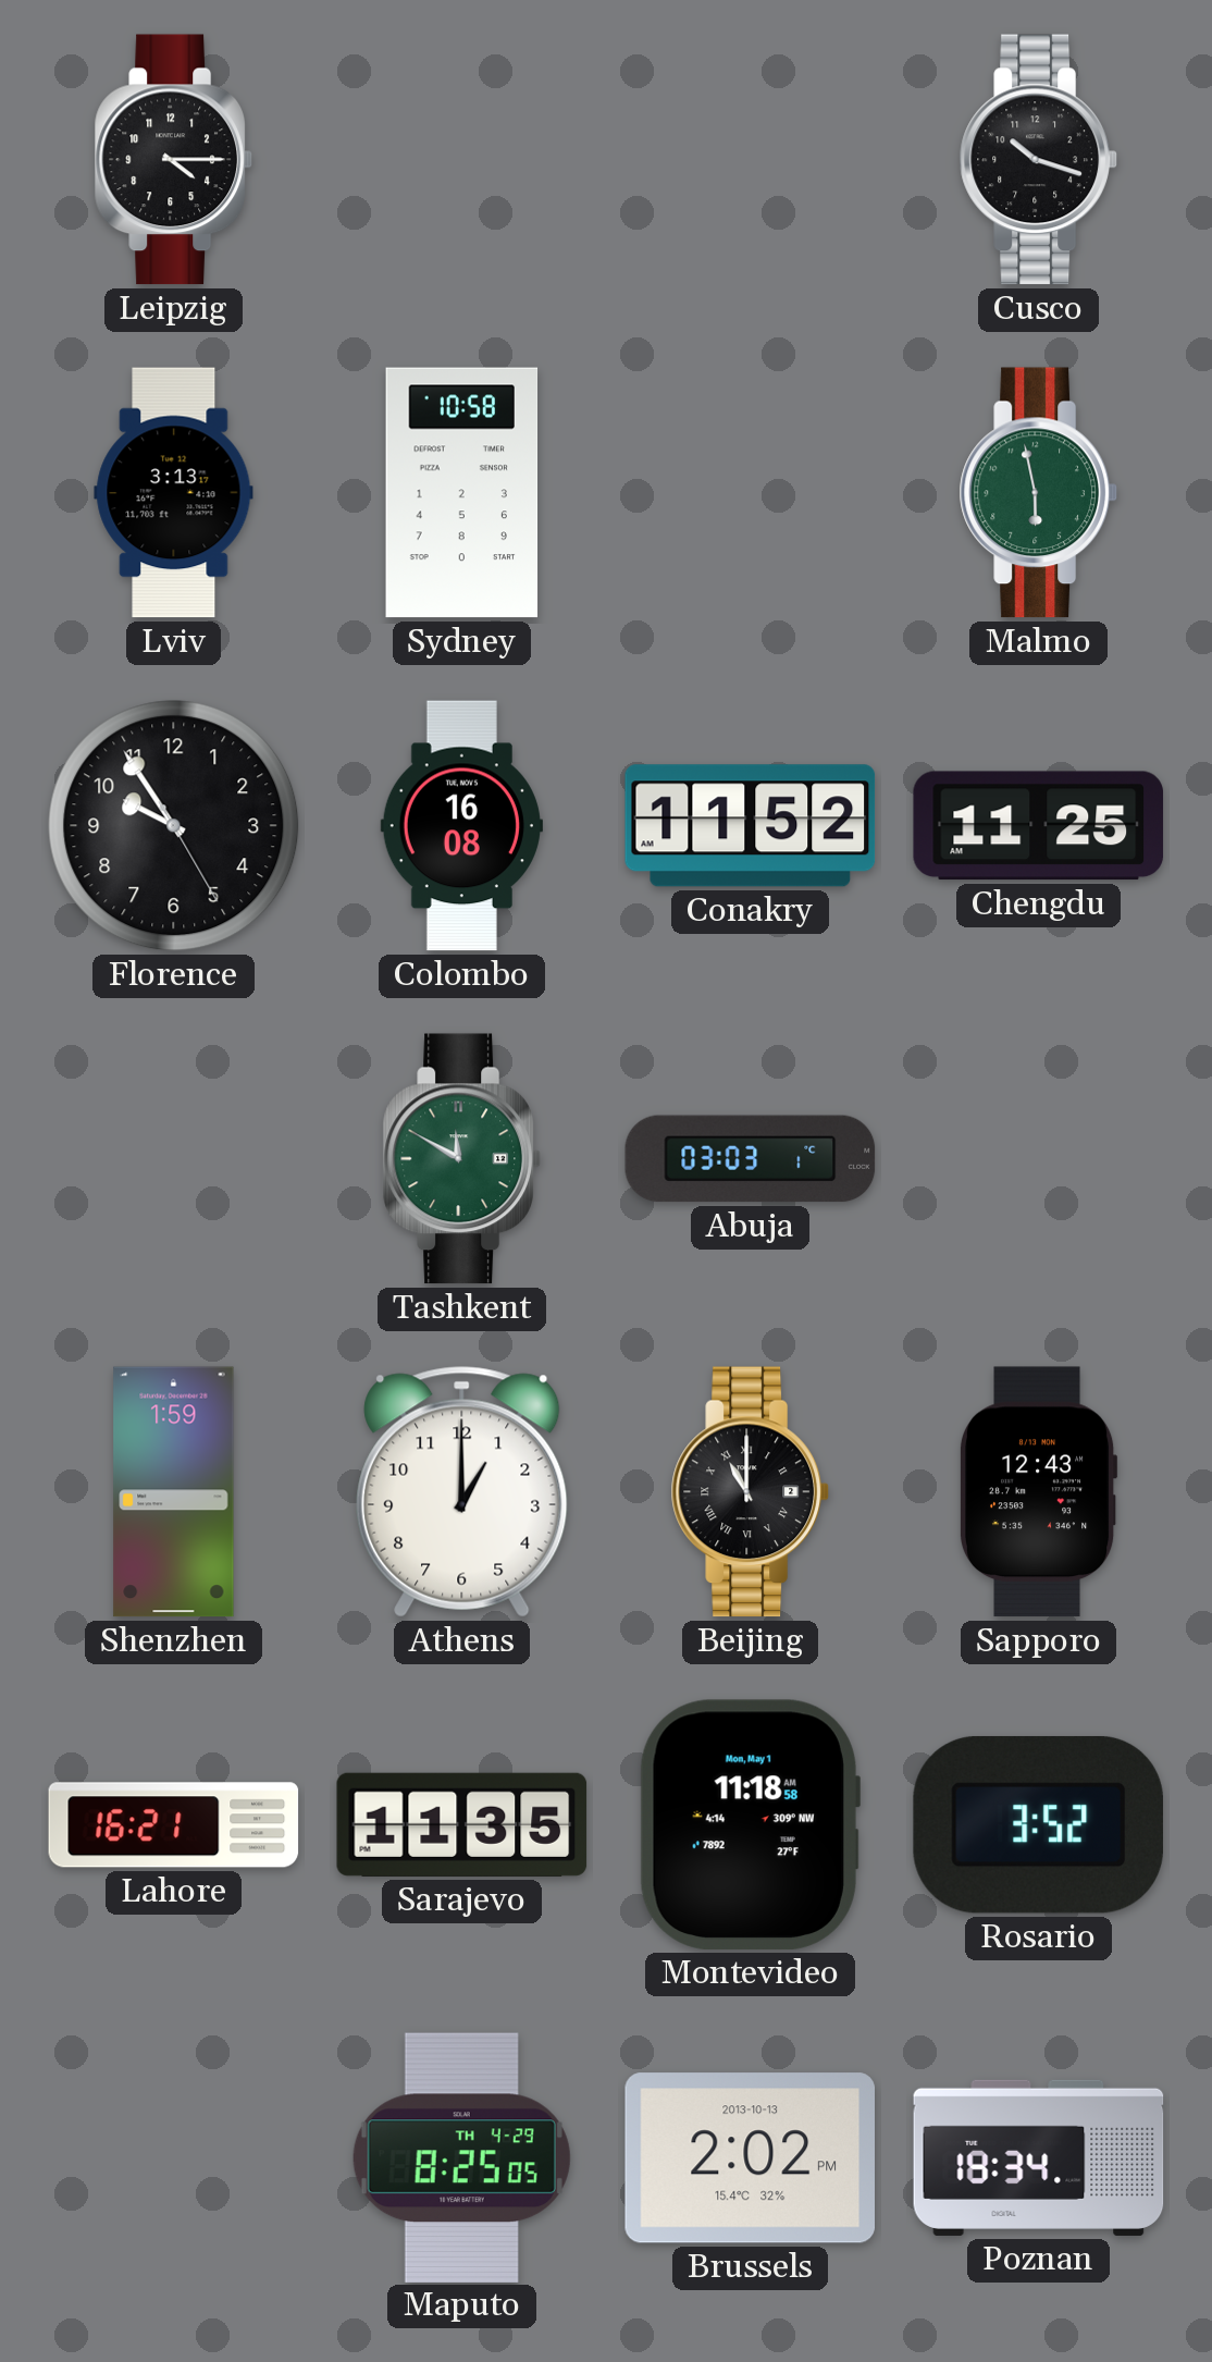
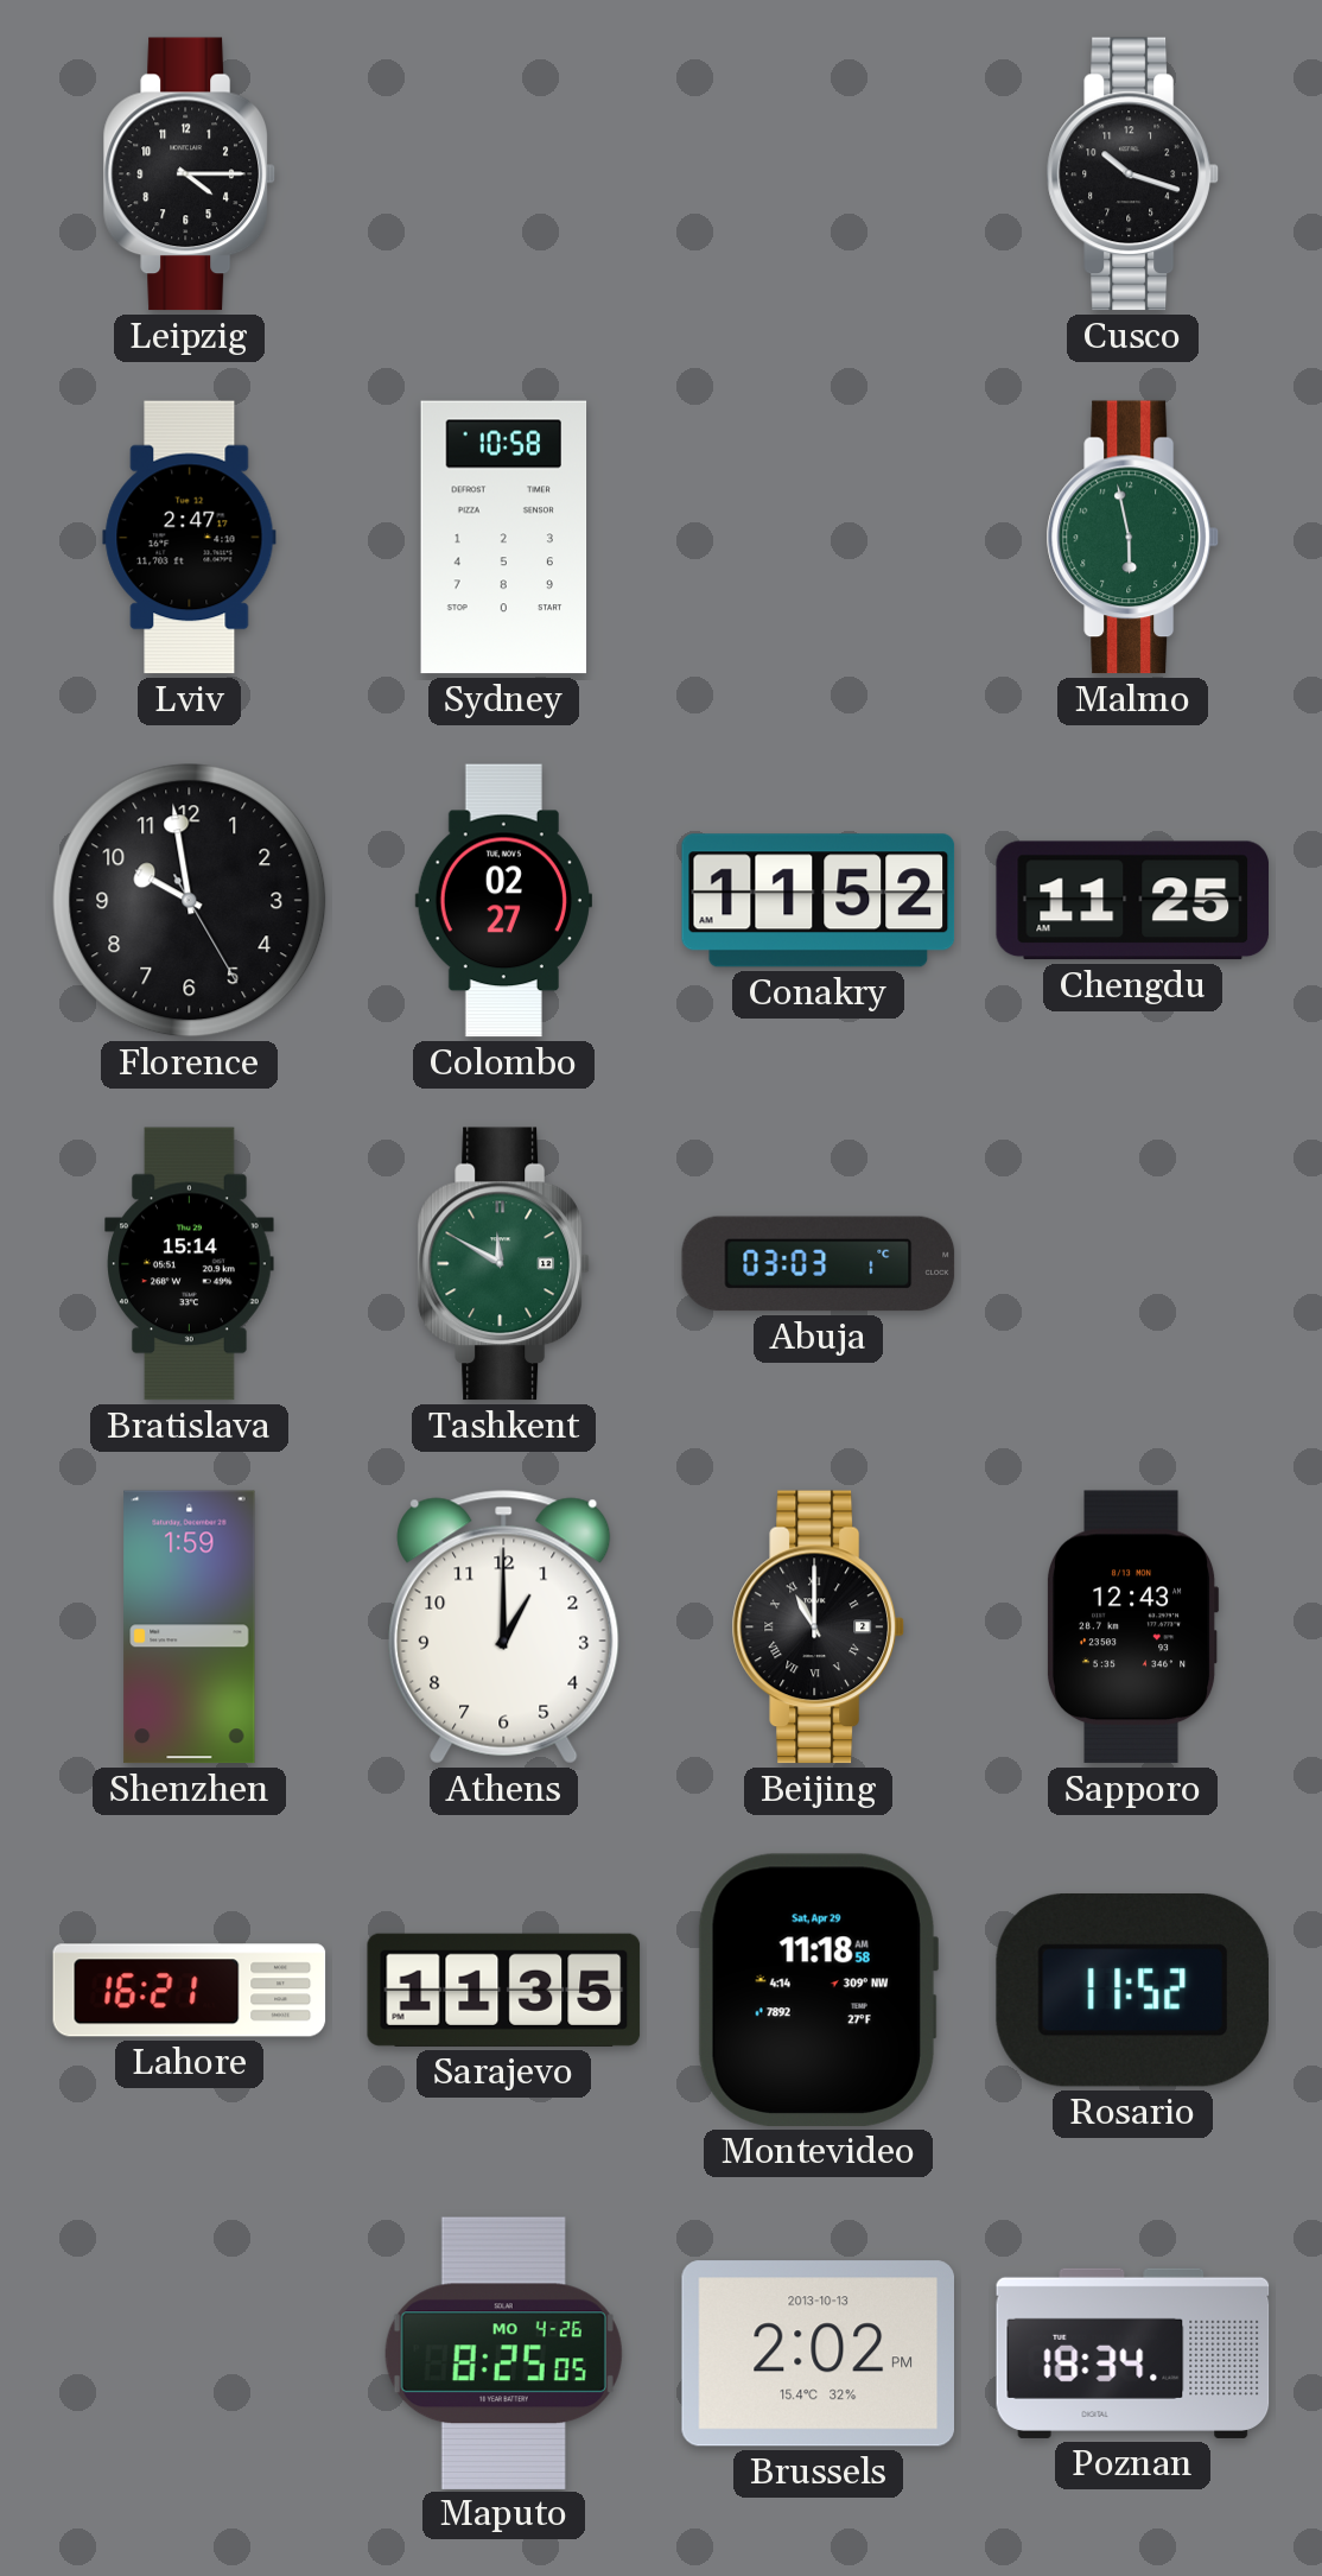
Lviv: 3:13 -> 2:47 (190, 538)
Florence: 9:54 -> 9:58 (190, 901)
Colombo: 16:08 -> 02:27 (503, 901)
Bratislava: none -> 15:14 (190, 1264)
Montevideo date: Mon, May 1 -> Sat, Apr 29 (818, 1990)
Rosario: 3:52 -> 11:52 (1132, 1990)
Maputo date: TH 4-29 -> MO 4-26 (503, 2353)
